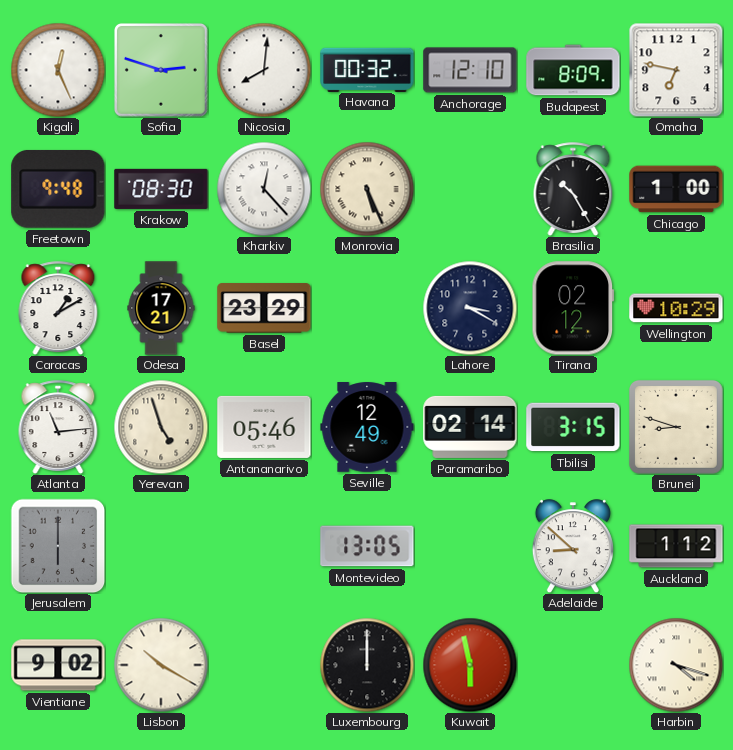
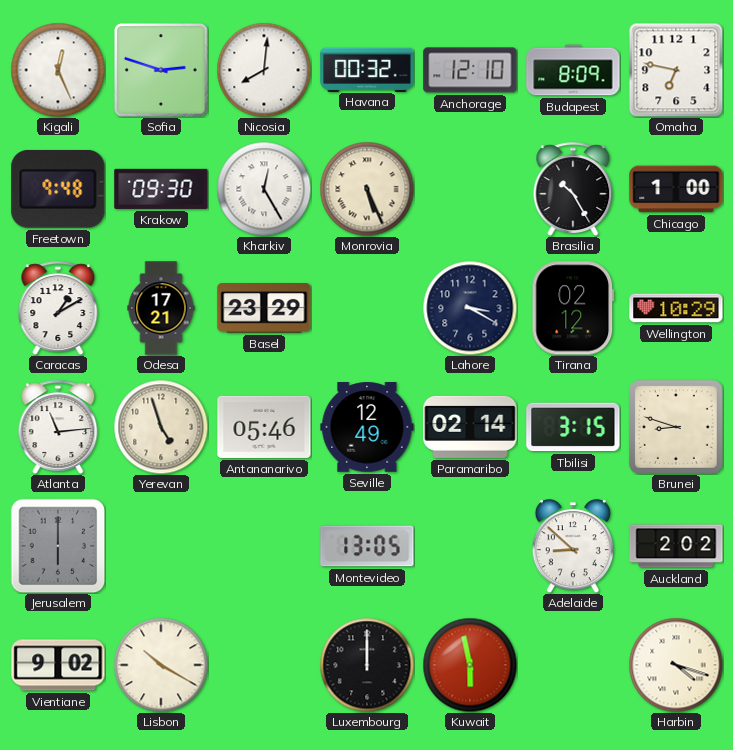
Krakow: 08:30 -> 09:30 (161, 189)
Kharkiv: 12:23 -> 12:25 (264, 189)
Auckland: 1:12 -> 2:02 (676, 546)
